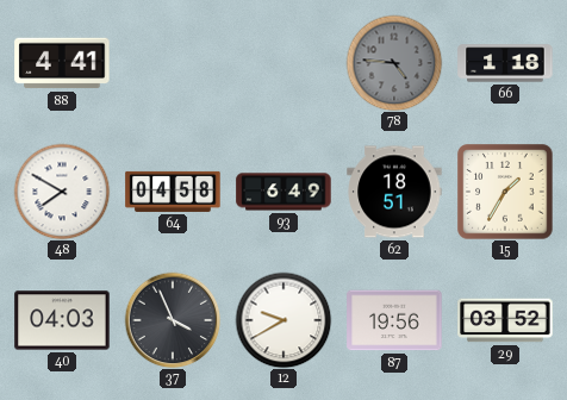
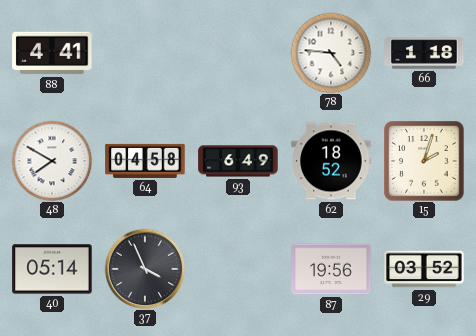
78 dial: grey -> white (331, 53)
62: 18:51 -> 18:52 (331, 161)
15: 1:35 -> 2:03 (424, 161)
40: 04:03 -> 05:14 (52, 269)
12: 9:40 -> none (283, 320)
